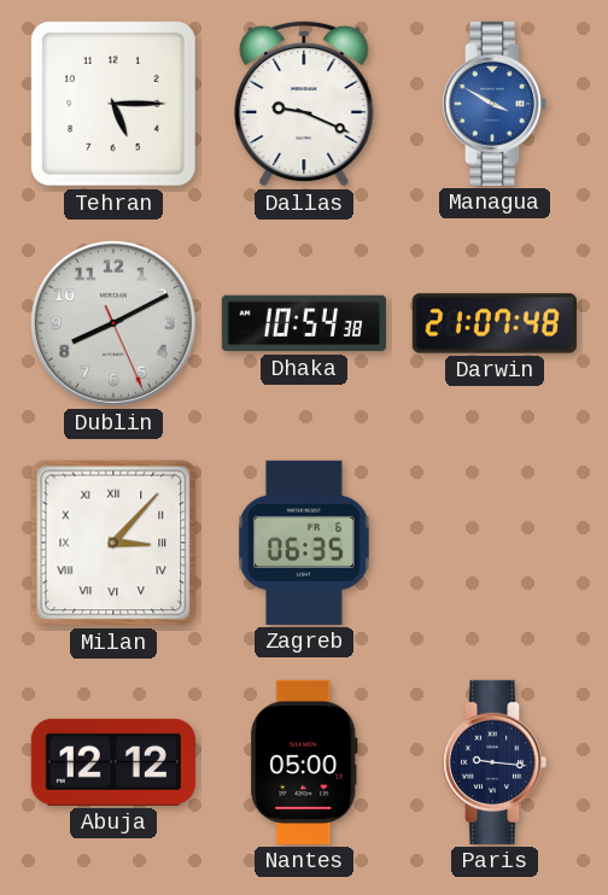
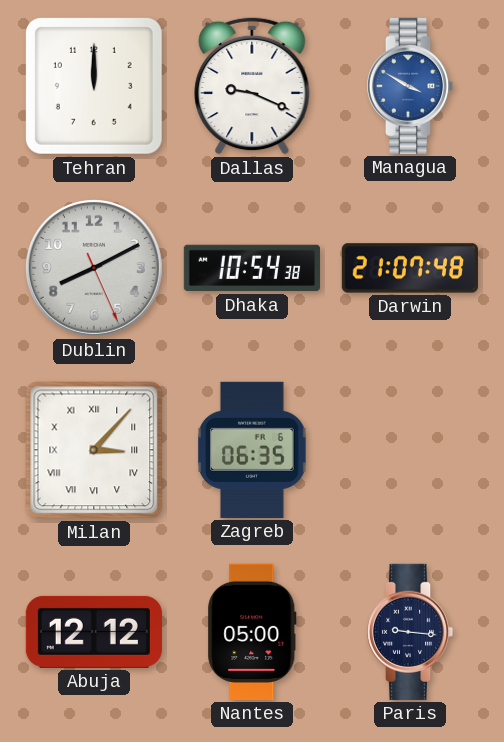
Tehran: 5:15 -> 12:00 (94, 86)
